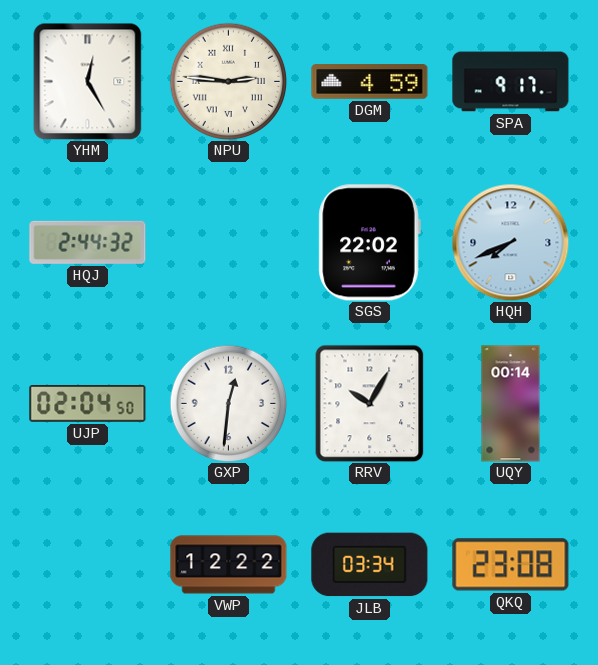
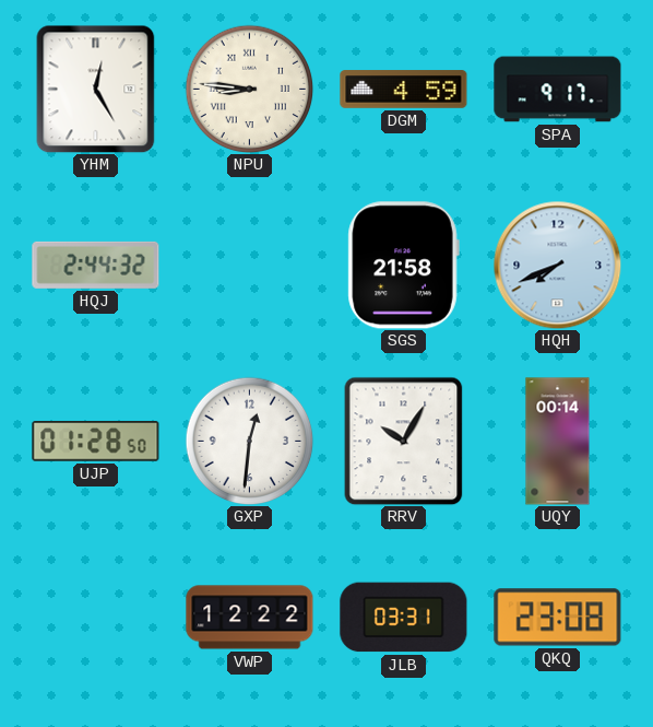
NPU: 2:46 -> 8:46 (249, 89)
SGS: 22:02 -> 21:58 (403, 266)
UJP: 02:04 -> 01:28 (96, 442)
JLB: 03:34 -> 03:31 (404, 618)
